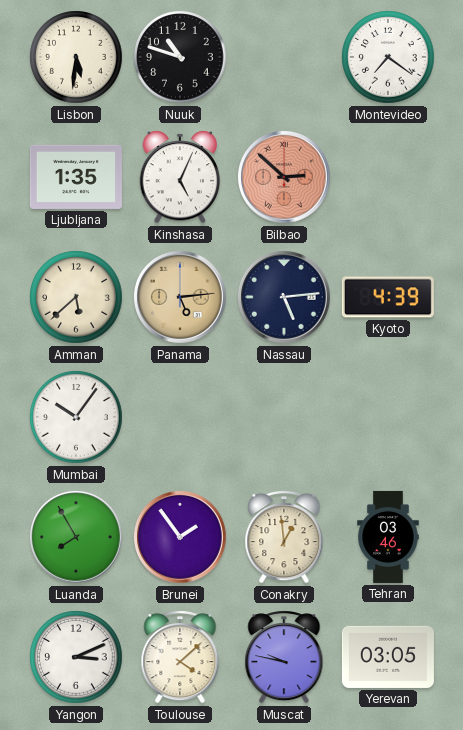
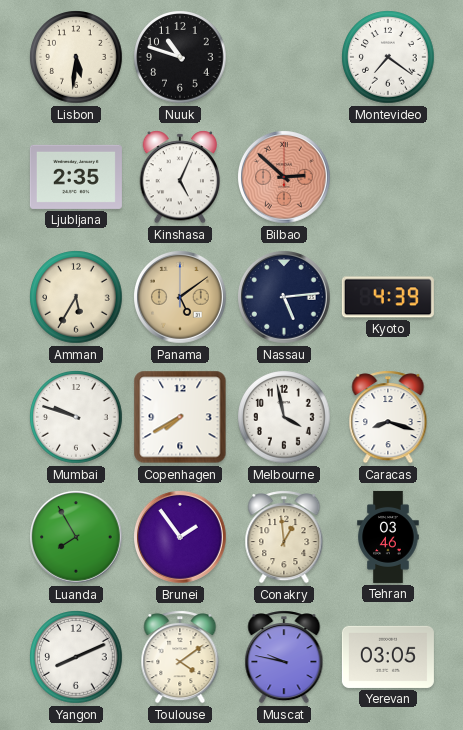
Ljubljana: 1:35 -> 2:35 (76, 177)
Amman: 5:38 -> 5:35 (76, 297)
Panama: 5:14 -> 5:09 (181, 298)
Mumbai: 10:06 -> 9:48 (76, 417)
Copenhagen: none -> 7:40 (180, 417)
Melbourne: none -> 3:58 (284, 417)
Caracas: none -> 8:18 (388, 417)
Yangon: 3:11 -> 8:11 (76, 657)
Toulouse: 4:08 -> 4:09 (180, 657)
